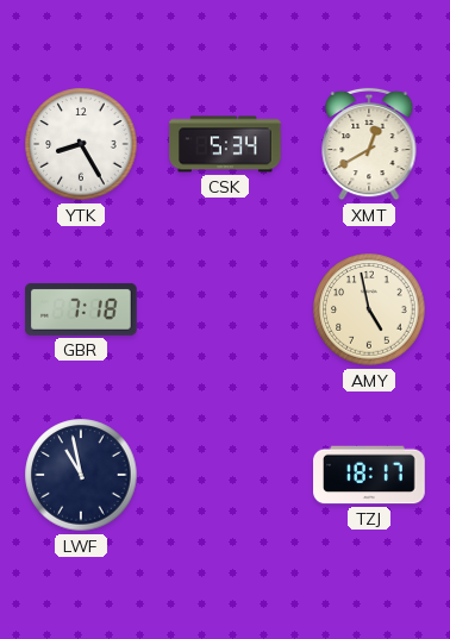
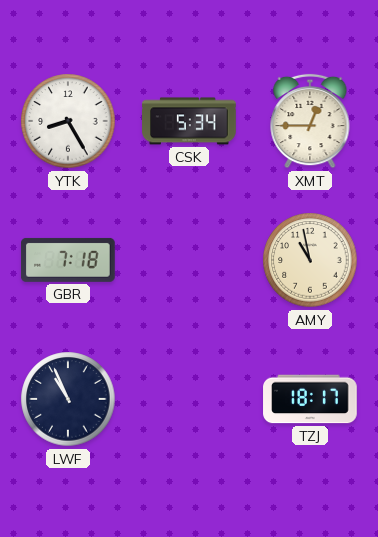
XMT: 12:40 -> 12:45 (310, 121)
AMY: 4:58 -> 10:58 (310, 260)
LWF: 10:58 -> 10:56 (68, 399)
